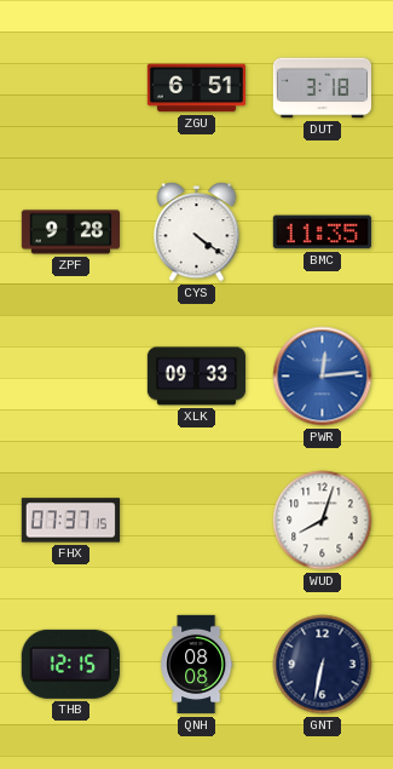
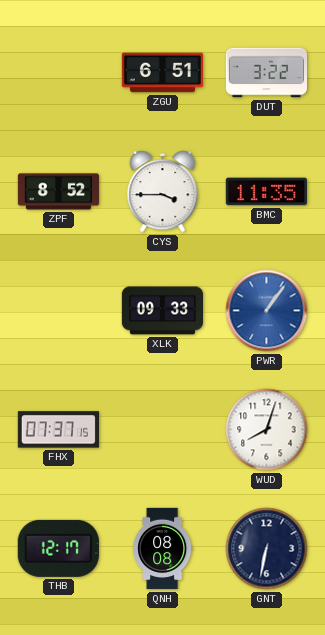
DUT: 3:18 -> 3:22 (266, 73)
ZPF: 9:28 -> 8:52 (58, 192)
CYS: 4:21 -> 3:45 (163, 192)
PWR: 12:14 -> 1:06 (267, 311)
THB: 12:15 -> 12:17 (58, 548)
